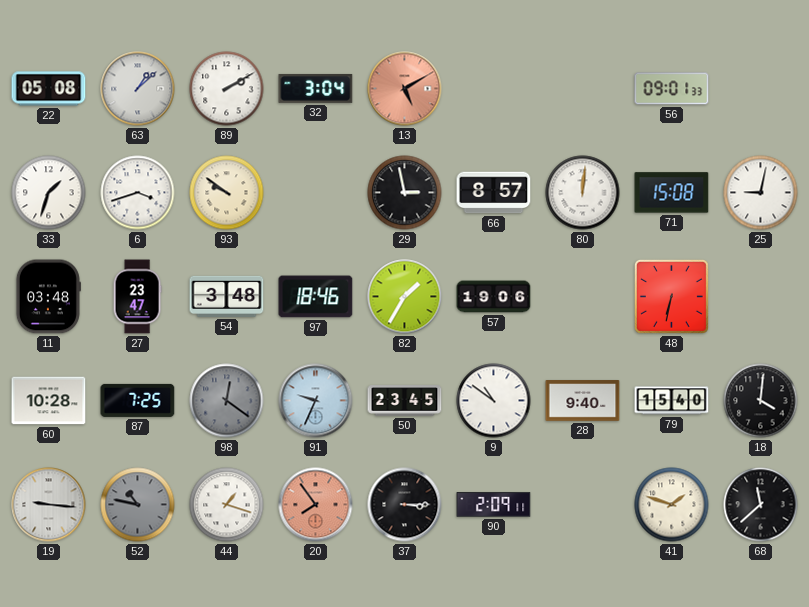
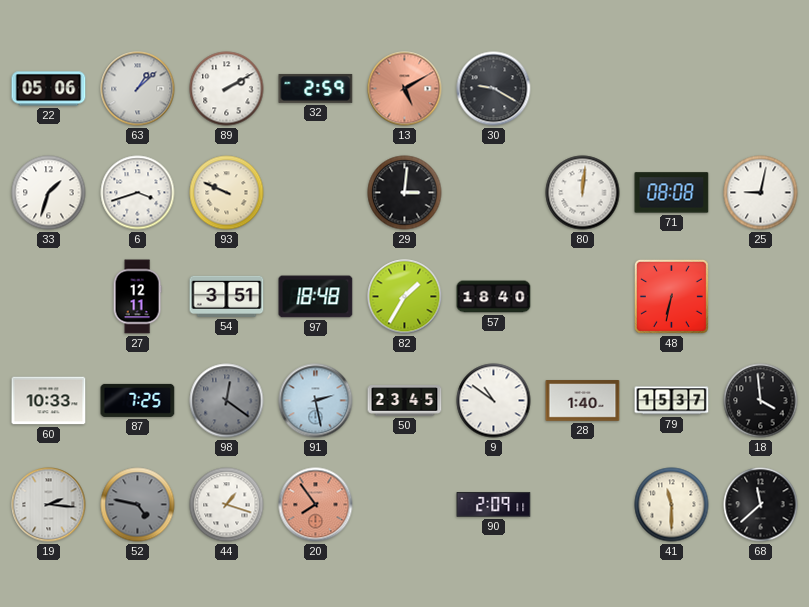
22: 05:08 -> 05:06 (49, 89)
32: 3:04 -> 2:59 (316, 89)
30: none -> 9:20 (494, 89)
56: 09:01 -> none (672, 89)
93: 9:51 -> 9:49 (227, 193)
29: 2:58 -> 3:01 (405, 193)
66: 8:57 -> none (494, 193)
71: 15:08 -> 08:08 (672, 193)
11: 03:48 -> none (48, 297)
27: 23:47 -> 12:11 (137, 297)
54: 3:48 -> 3:51 (227, 296)
97: 18:46 -> 18:48 (316, 297)
57: 19:06 -> 18:40 (494, 297)
60: 10:28 -> 10:33 (49, 401)
91: 9:34 -> 2:28 (316, 401)
28: 9:40 -> 1:40 (583, 401)
79: 15:40 -> 15:37 (672, 401)
18: 4:01 -> 3:59 (761, 401)
19: 9:16 -> 2:16 (49, 505)
52: 10:47 -> 4:47 (138, 505)
37: 3:15 -> none (405, 505)
41: 1:48 -> 11:30 (672, 505)
